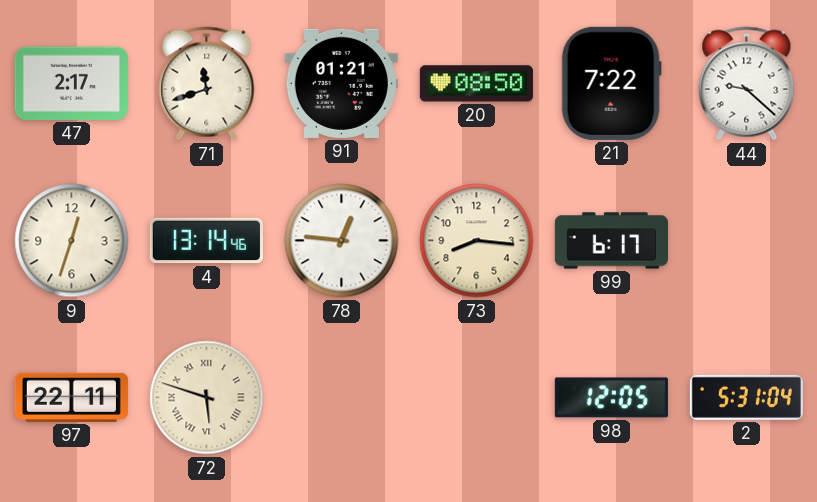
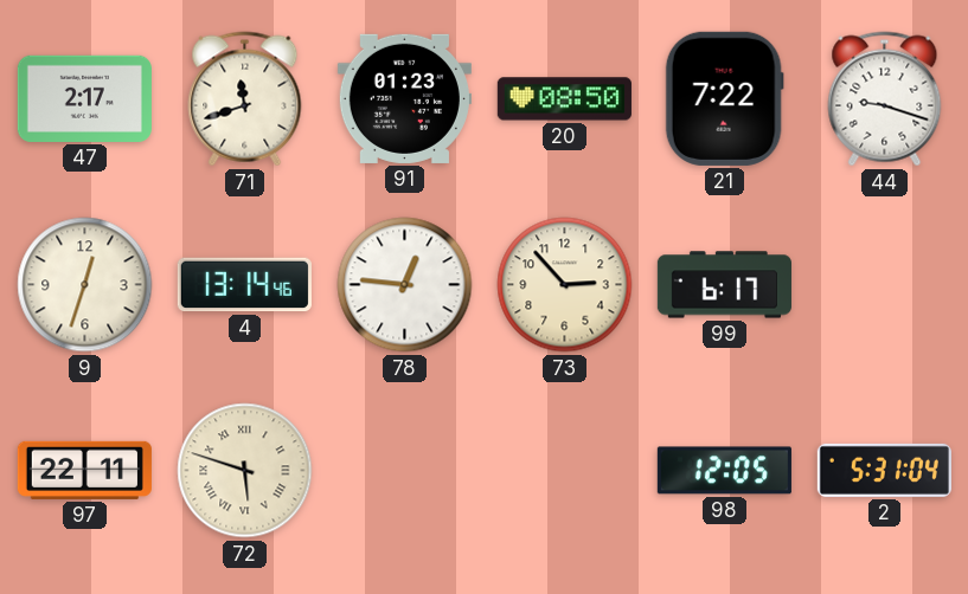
91: 01:21 -> 01:23 (404, 98)
44: 9:22 -> 9:18 (885, 99)
73: 8:16 -> 2:53 (565, 285)
